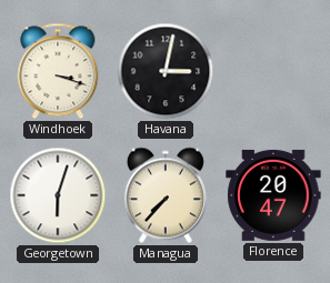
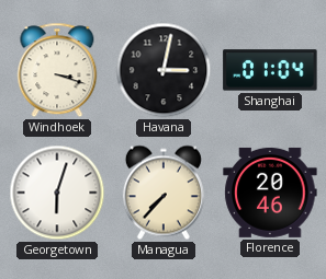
Shanghai: none -> 01:04 (270, 70)
Florence: 20:47 -> 20:46 (270, 193)
